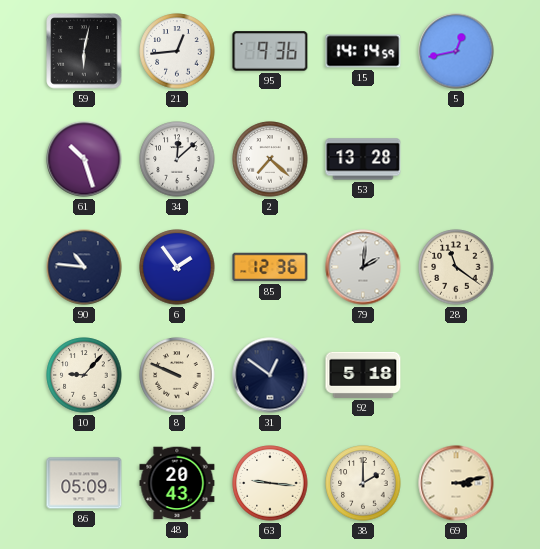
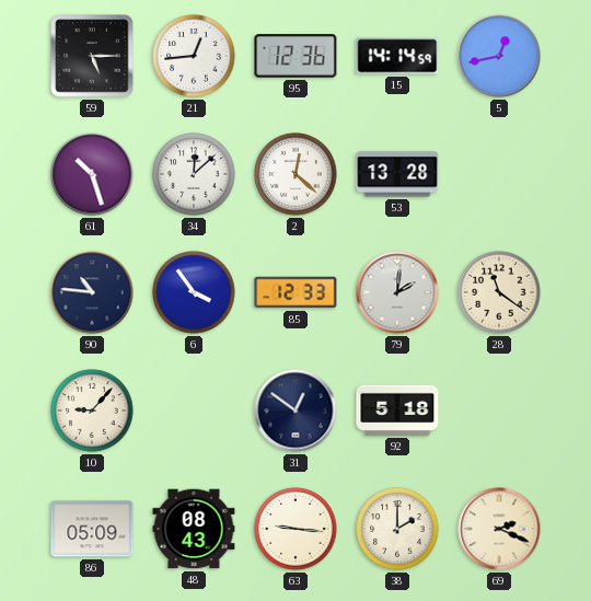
59: 6:02 -> 5:15 (92, 56)
95: 9:36 -> 12:36 (296, 56)
2: 7:22 -> 12:22 (296, 174)
6: 1:54 -> 3:54 (194, 292)
85: 12:36 -> 12:33 (296, 292)
8: 9:49 -> none (177, 375)
48: 20:43 -> 08:43 (194, 529)
69: 3:13 -> 2:19 (499, 529)
